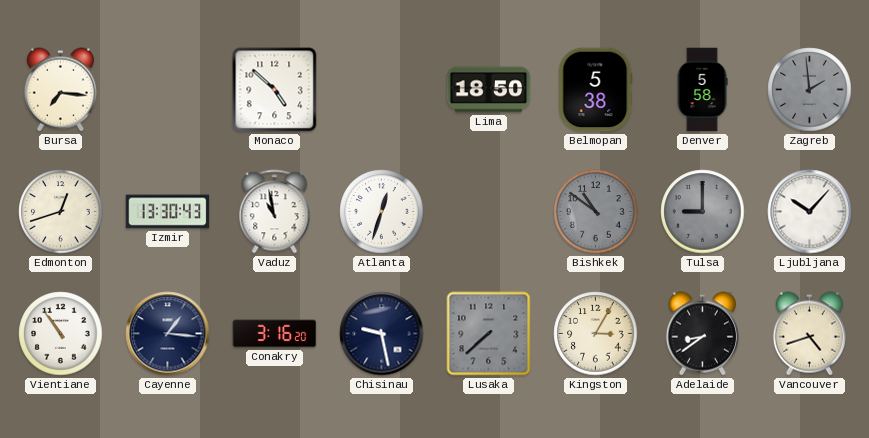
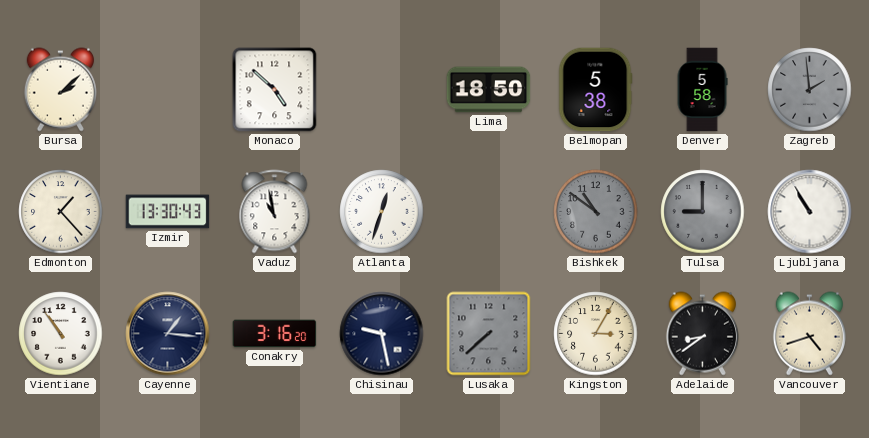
Bursa: 7:16 -> 2:08 (60, 90)
Edmonton: 12:42 -> 1:23 (61, 212)
Ljubljana: 10:07 -> 10:55 (810, 212)
